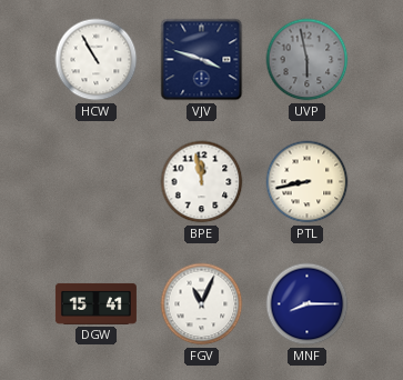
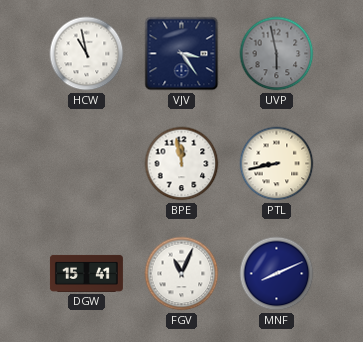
HCW: 10:55 -> 10:58 (87, 54)
VJV: 3:48 -> 3:24 (182, 54)
MNF: 8:15 -> 8:11 (277, 274)
